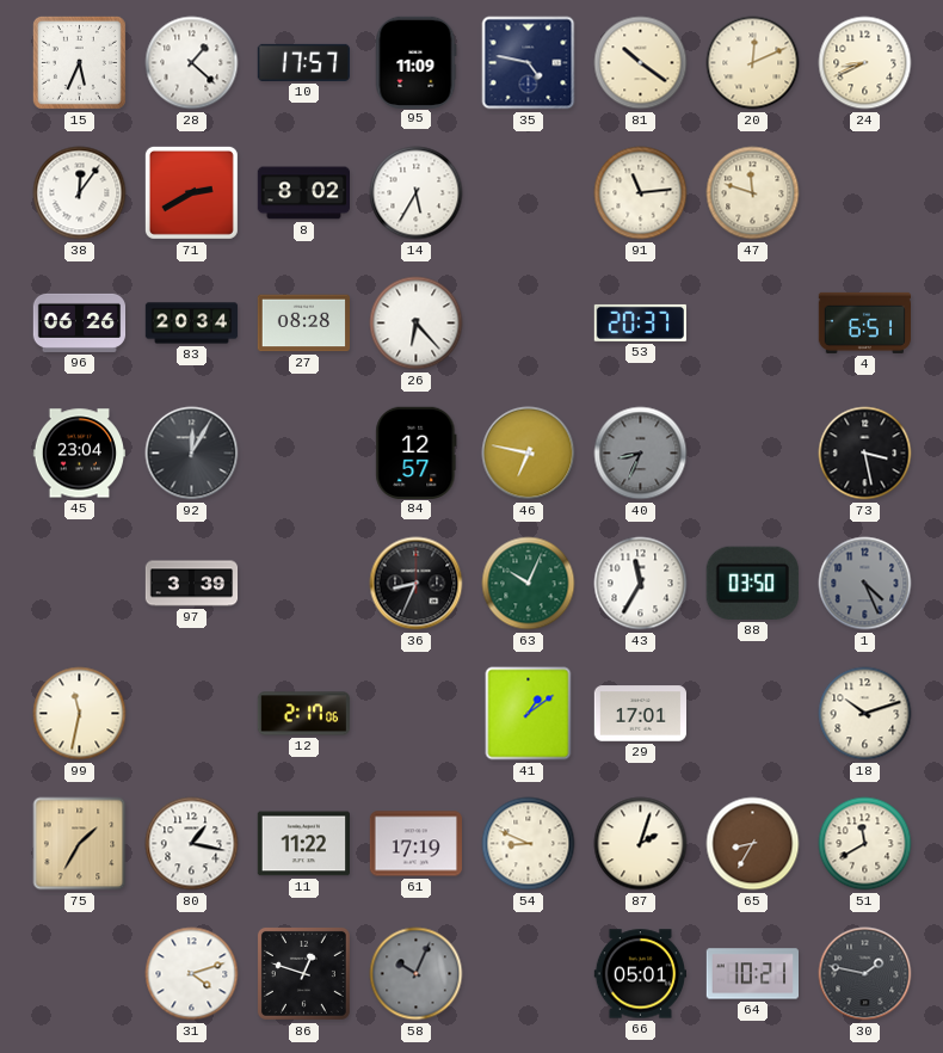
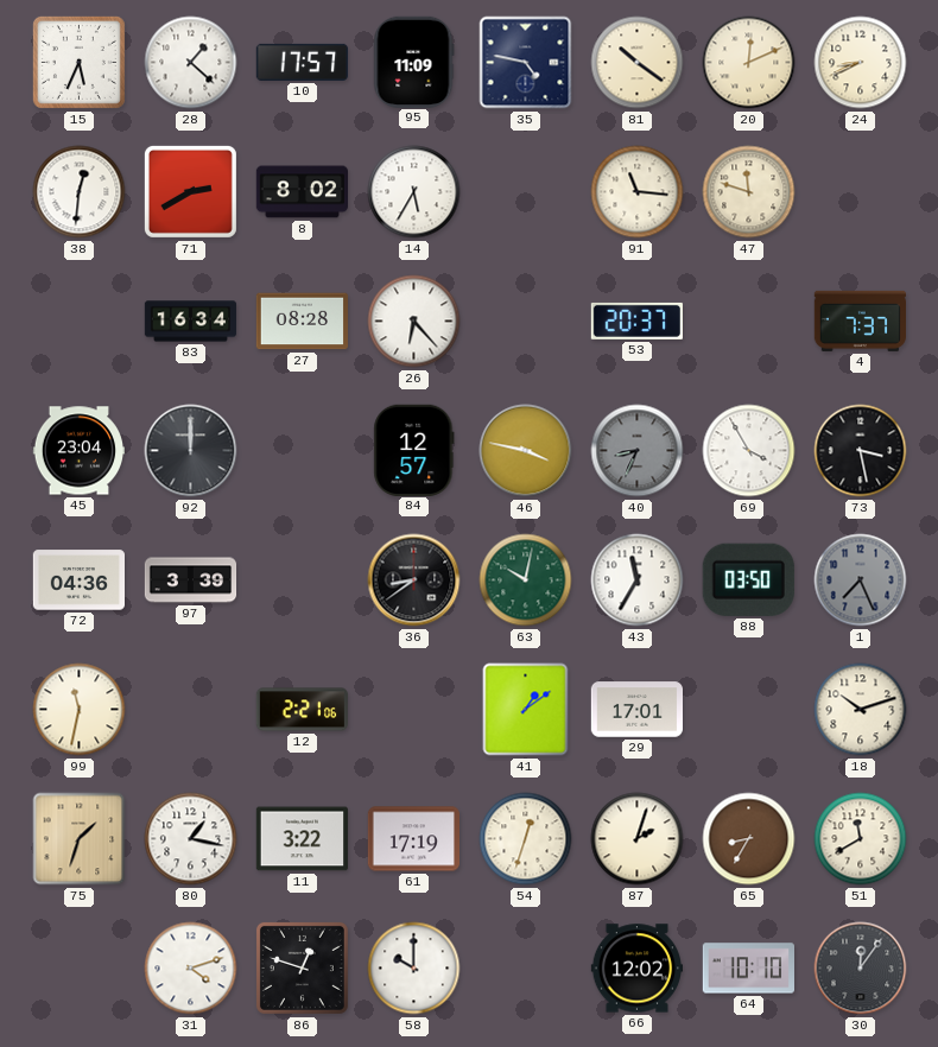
38: 12:06 -> 12:31 (80, 192)
91: 11:14 -> 11:16 (638, 192)
96: 06:26 -> none (80, 322)
83: 20:34 -> 16:34 (191, 322)
4: 6:51 -> 7:37 (860, 321)
92: 12:05 -> 12:00 (191, 451)
46: 6:47 -> 3:47 (526, 451)
69: none -> 3:55 (749, 451)
72: none -> 04:36 (78, 580)
36: 8:34 -> 8:39 (414, 580)
63: 10:04 -> 10:02 (526, 580)
1: 4:26 -> 7:26 (861, 580)
12: 2:17 -> 2:21 (302, 710)
75: 1:35 -> 1:33 (80, 839)
11: 11:22 -> 3:22 (302, 839)
54: 8:49 -> 12:33 (526, 839)
58: 10:04 -> 10:00 (414, 969)
58 dial: grey -> white (414, 969)
66: 05:01 -> 12:02 (636, 969)
64: 10:21 -> 10:10 (748, 969)
30: 1:47 -> 12:06 (861, 969)
